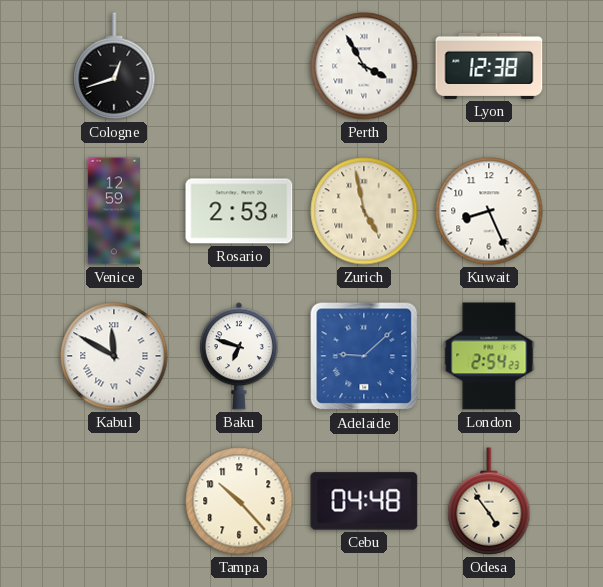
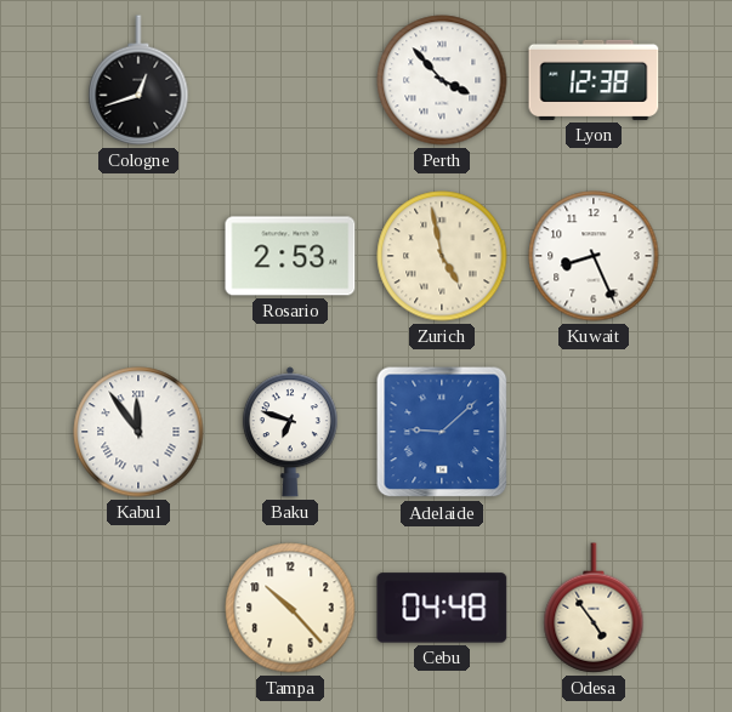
Perth: 3:55 -> 3:53 (442, 80)
Venice: 12:59 -> none (114, 211)
Kabul: 11:50 -> 11:54 (138, 432)
London: 2:54 -> none (489, 356)
